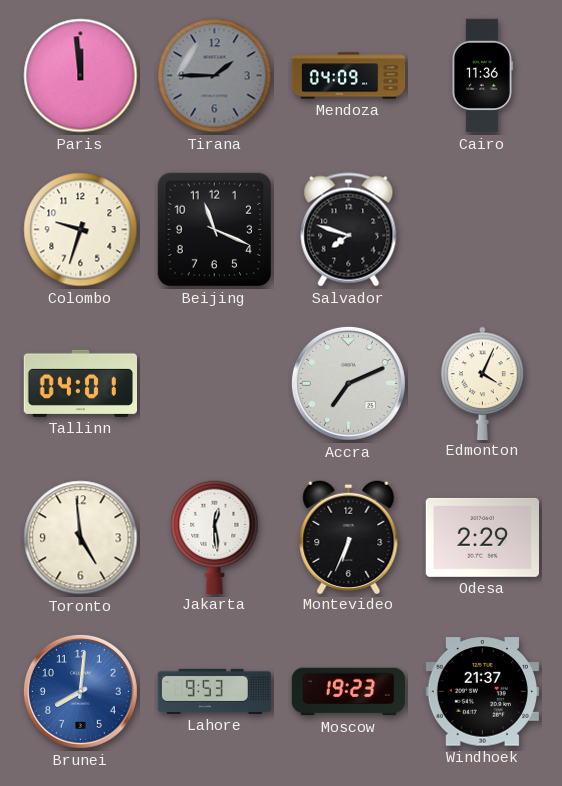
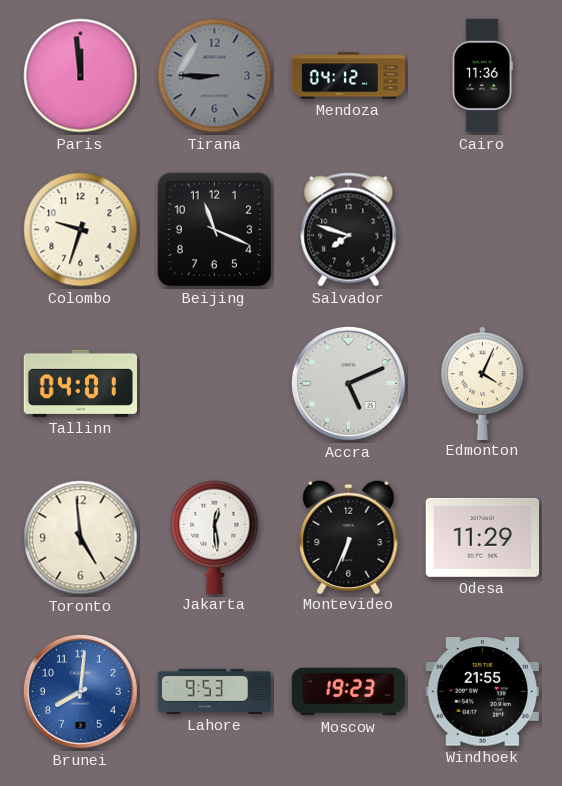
Tirana: 1:45 -> 8:45 (215, 76)
Mendoza: 04:09 -> 04:12 (349, 76)
Accra: 7:11 -> 5:11 (348, 383)
Odesa: 2:29 -> 11:29 (482, 537)
Windhoek: 21:37 -> 21:55 (482, 692)
